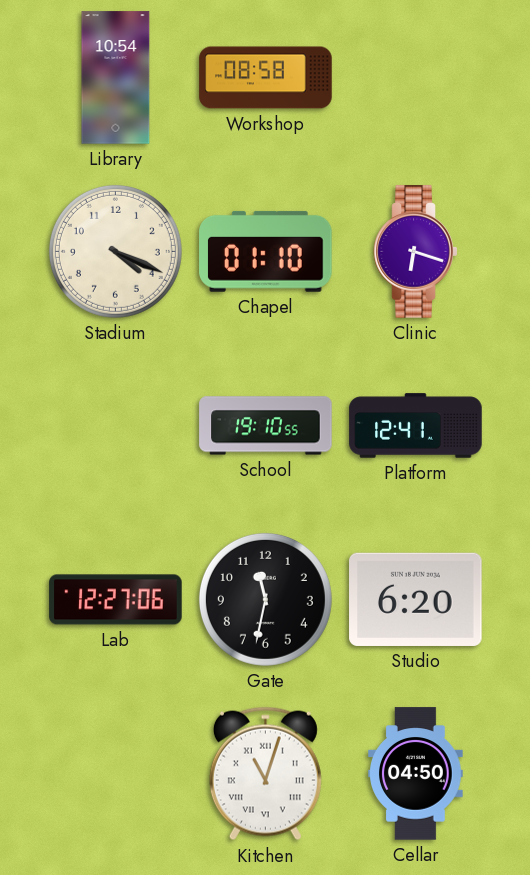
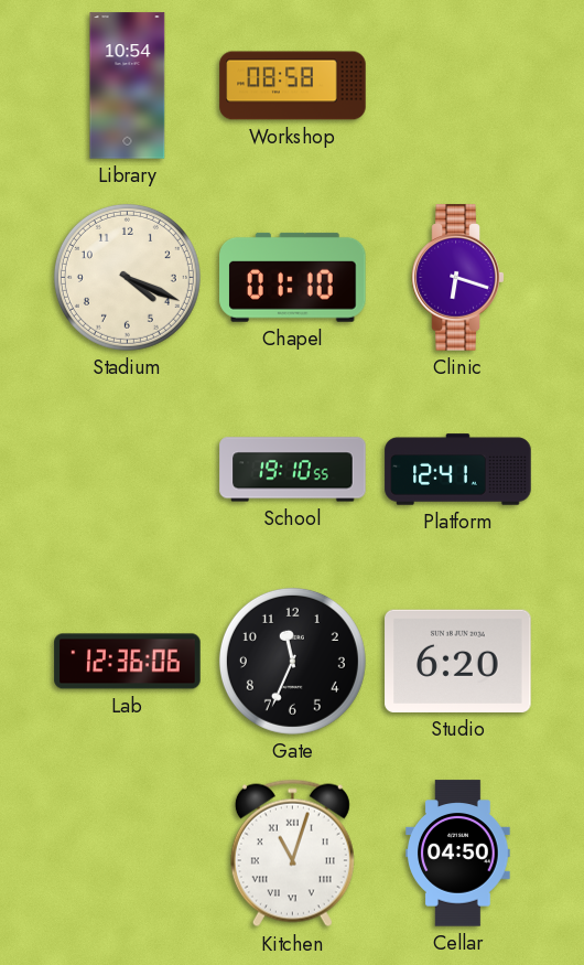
Lab: 12:27 -> 12:36 (128, 662)
Gate: 11:32 -> 11:34 (292, 661)
